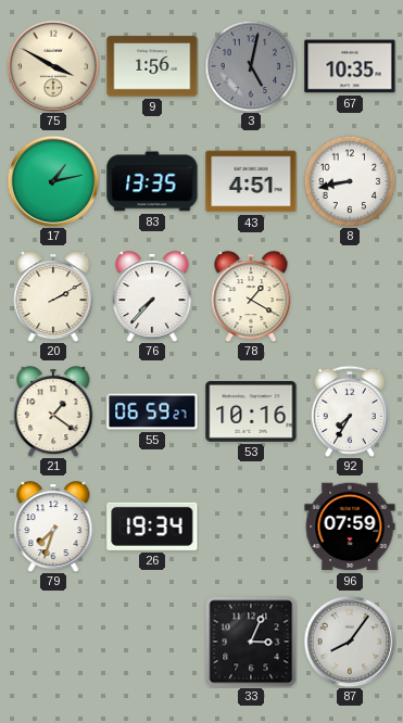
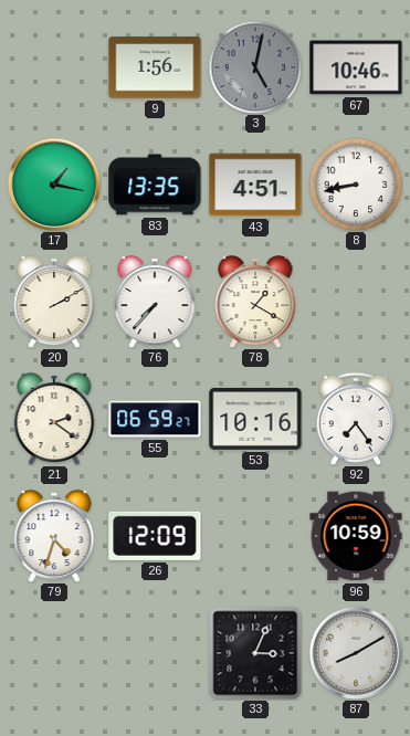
75: 3:50 -> none (53, 66)
67: 10:35 -> 10:46 (356, 67)
17: 1:13 -> 1:17 (54, 185)
21: 1:21 -> 2:21 (54, 419)
92: 7:35 -> 7:24 (356, 419)
79: 7:33 -> 4:33 (54, 536)
26: 19:34 -> 12:09 (155, 536)
96: 07:59 -> 10:59 (356, 536)
87: 8:06 -> 8:10 (356, 653)
